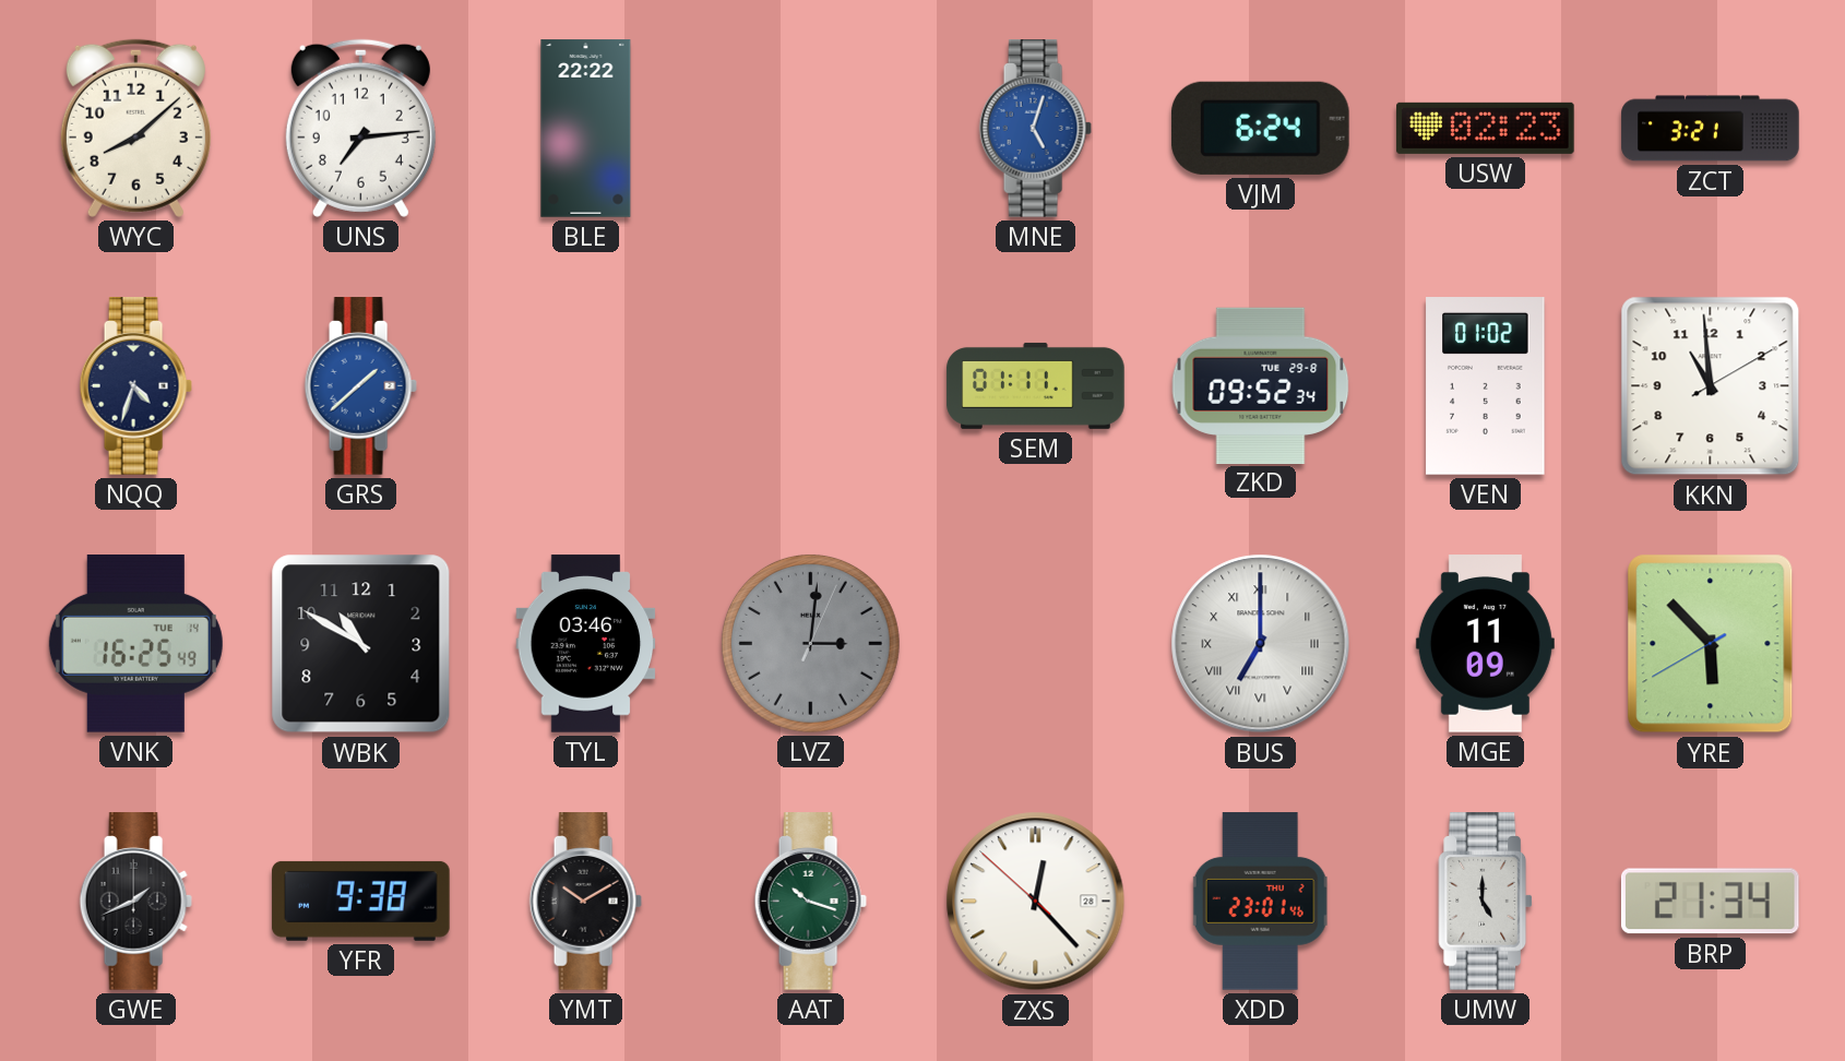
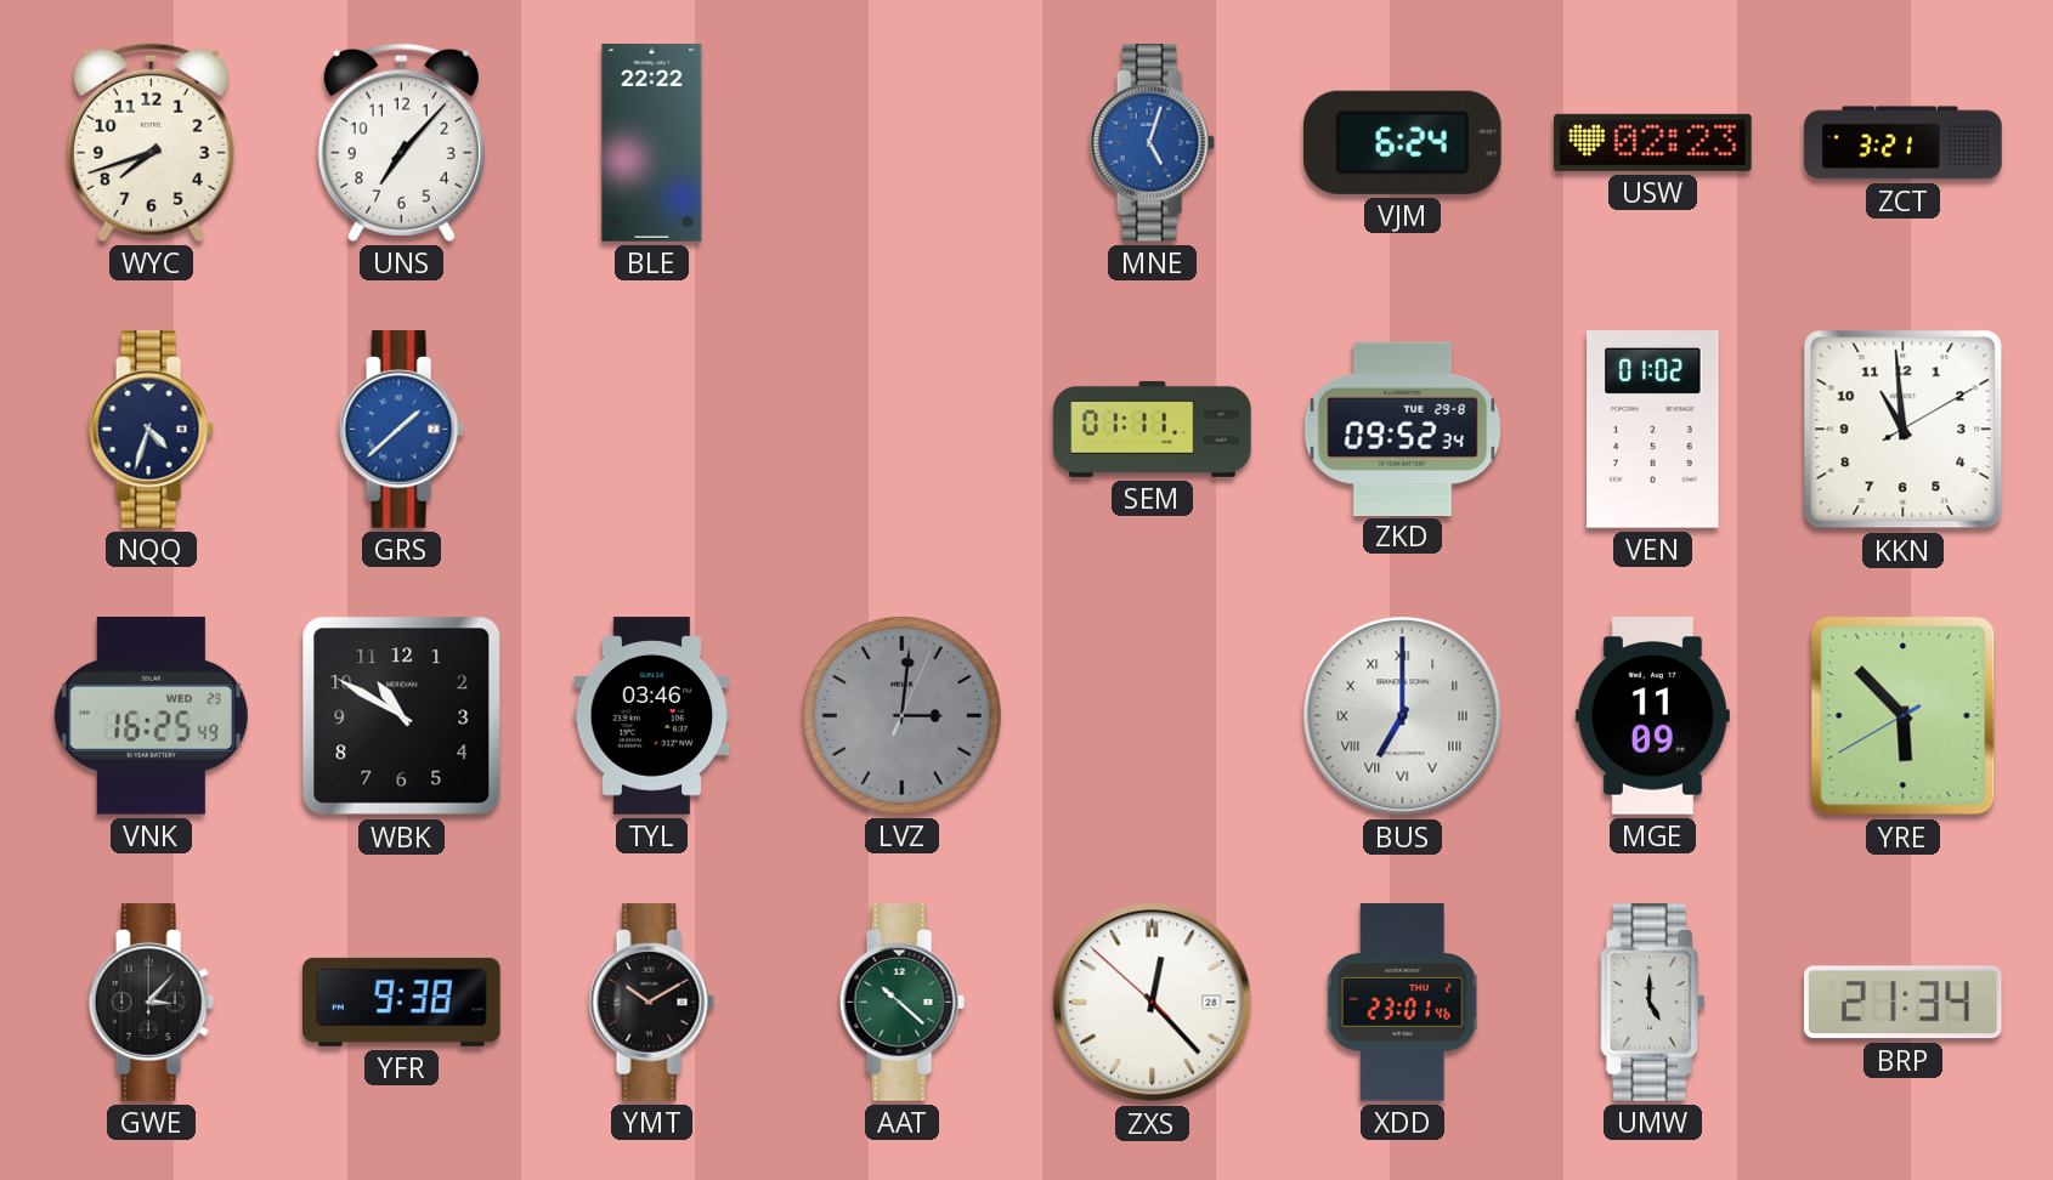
WYC: 8:08 -> 7:42 (151, 142)
UNS: 7:14 -> 7:07 (401, 142)
VNK date: TUE 14 -> WED 29 (151, 716)
GWE: 1:41 -> 3:07 (151, 1003)
AAT: 10:18 -> 10:22 (901, 1003)
